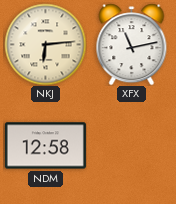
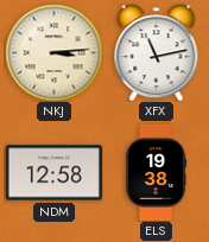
NKJ: 6:14 -> 3:14 (53, 52)
ELS: none -> 19:38 (156, 172)
